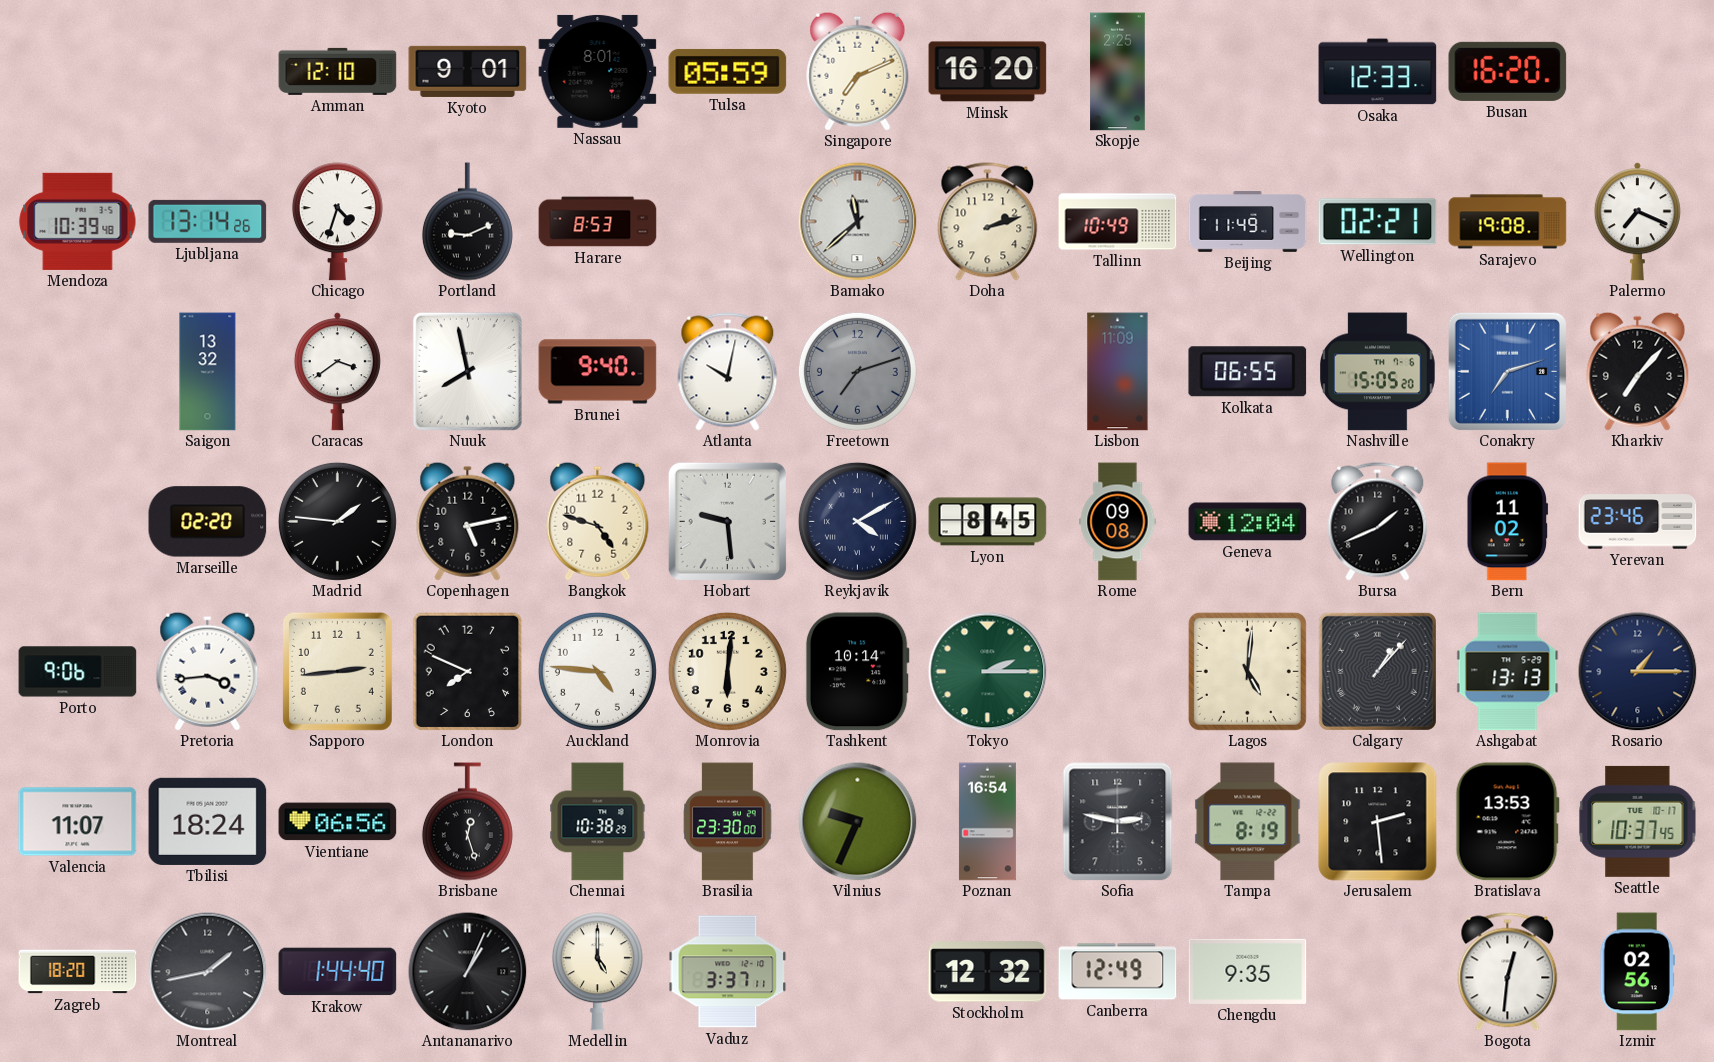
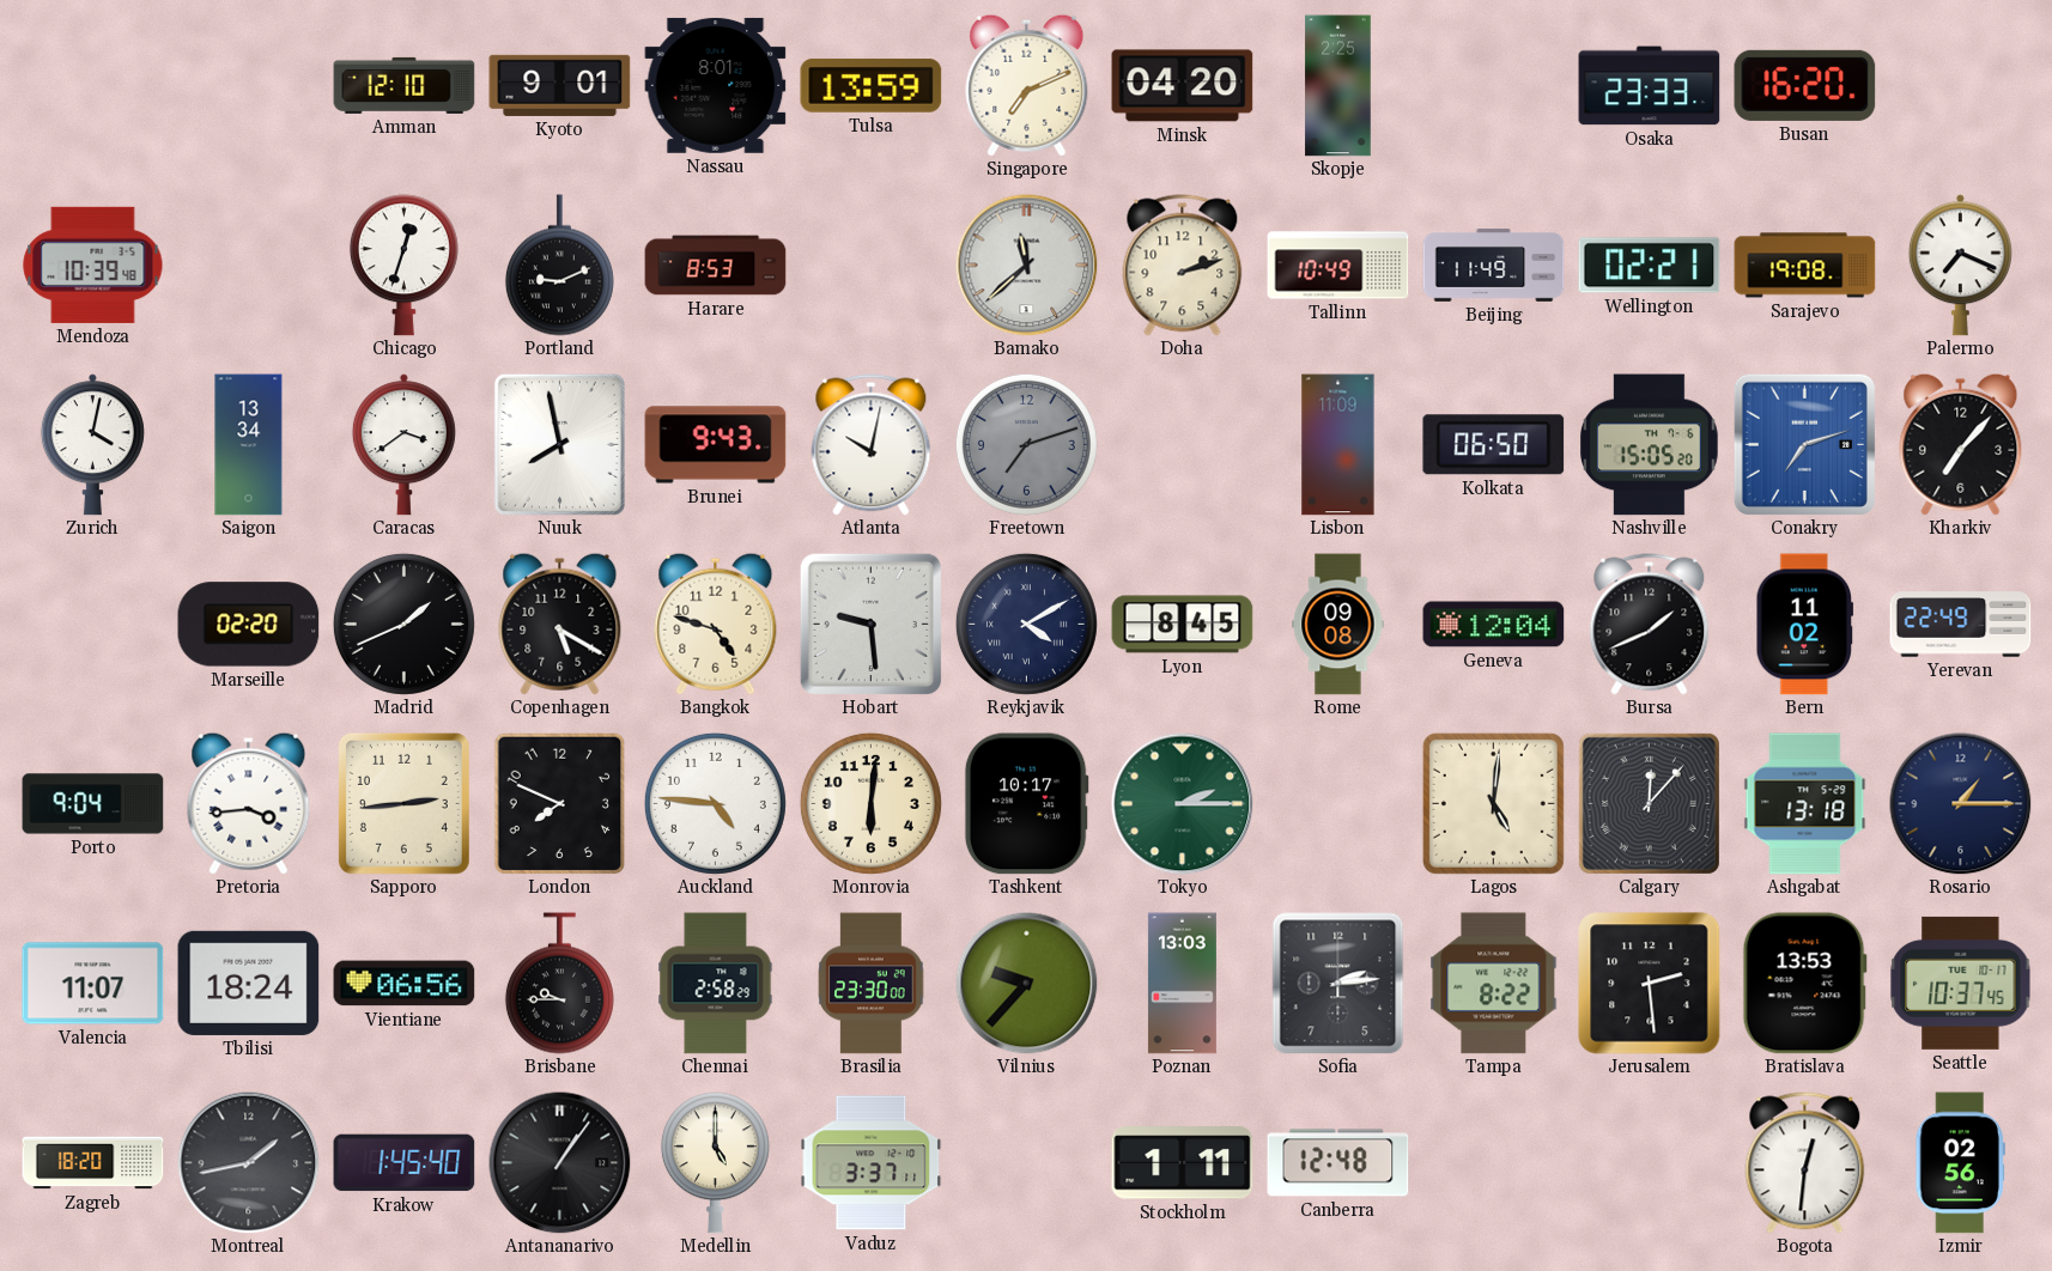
Tulsa: 05:59 -> 13:59 (872, 85)
Minsk: 16:20 -> 04:20 (1183, 86)
Osaka: 12:33 -> 23:33 (1650, 86)
Ljubljana: 13:14 -> none (208, 221)
Chicago: 4:33 -> 12:33 (403, 266)
Zurich: none -> 4:02 (92, 445)
Saigon: 13:32 -> 13:34 (249, 445)
Brunei: 9:40 -> 9:43 (716, 445)
Kolkata: 06:55 -> 06:50 (1494, 445)
Madrid: 1:46 -> 1:41 (403, 624)
Copenhagen: 5:13 -> 5:20 (560, 624)
Yerevan: 23:46 -> 22:49 (1961, 625)
Porto: 9:06 -> 9:04 (93, 804)
Tashkent: 10:14 -> 10:17 (1026, 804)
Calgary: 1:07 -> 12:07 (1649, 803)
Ashgabat: 13:13 -> 13:18 (1805, 804)
Brisbane: 12:27 -> 9:45 (559, 984)
Chennai: 10:38 -> 2:58 (716, 984)
Vilnius: 9:34 -> 9:37 (1027, 984)
Poznan: 16:54 -> 13:03 (1182, 984)
Sofia: 2:47 -> 2:14 (1338, 984)
Tampa: 8:19 -> 8:22 (1494, 984)
Krakow: 1:44 -> 1:45 (405, 1163)
Antananarivo: 1:04 -> 1:06 (560, 1163)
Stockholm: 12:32 -> 1:11 (1183, 1163)
Canberra: 12:49 -> 12:48 (1338, 1163)
Chengdu: 9:35 -> none (1248, 971)
